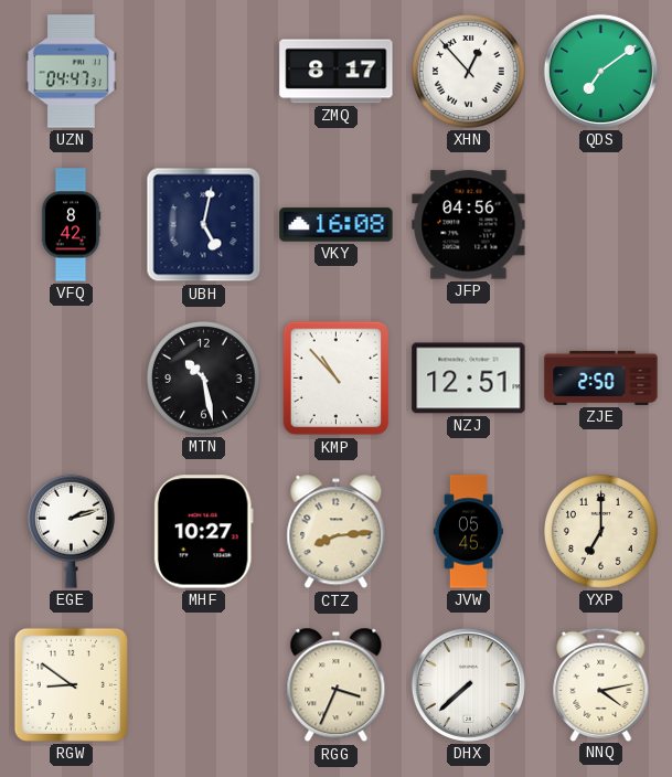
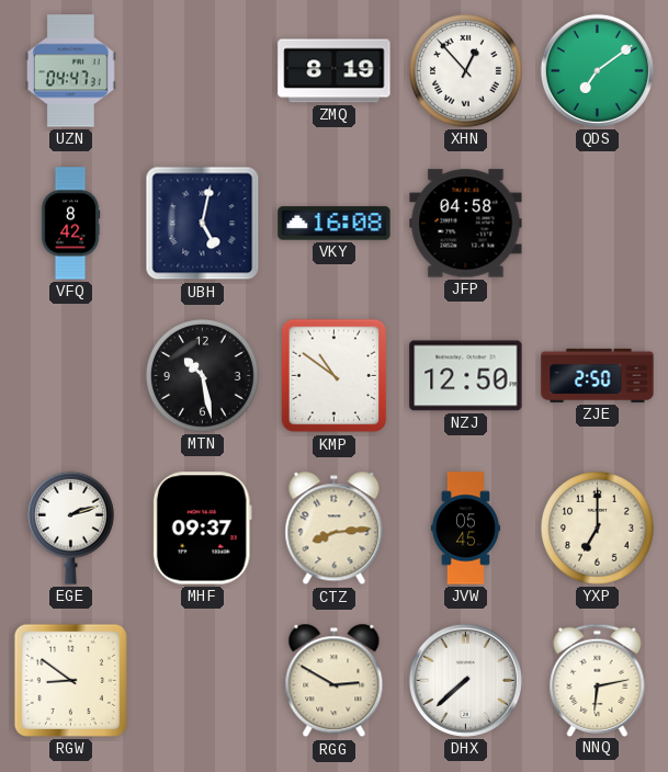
ZMQ: 8:17 -> 8:19 (335, 71)
JFP: 04:56 -> 04:58 (466, 224)
KMP: 10:53 -> 10:51 (335, 376)
NZJ: 12:51 -> 12:50 (466, 376)
MHF: 10:27 -> 09:37 (202, 529)
RGG: 3:34 -> 2:50 (335, 681)
NNQ: 4:13 -> 6:13 (598, 680)
